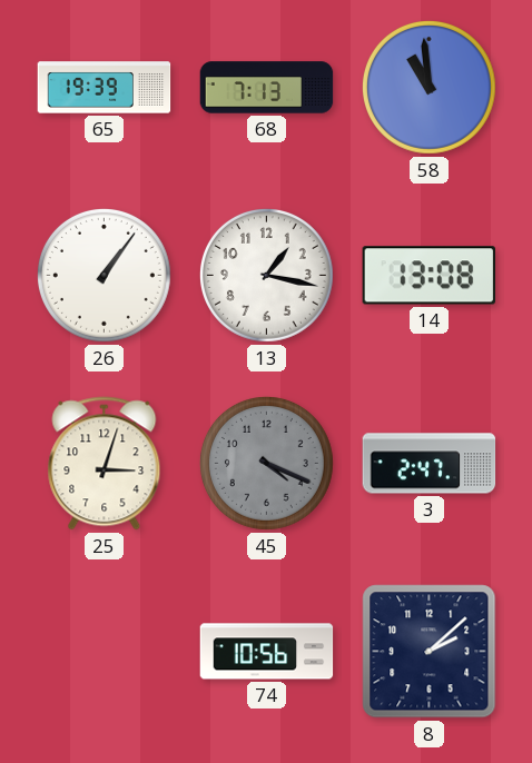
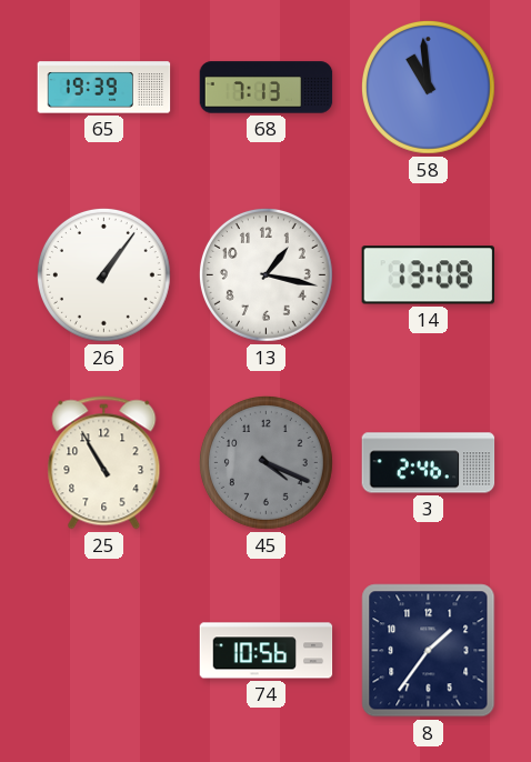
25: 3:03 -> 10:55 (104, 463)
3: 2:47 -> 2:46 (429, 463)
8: 2:08 -> 1:36 (429, 651)
